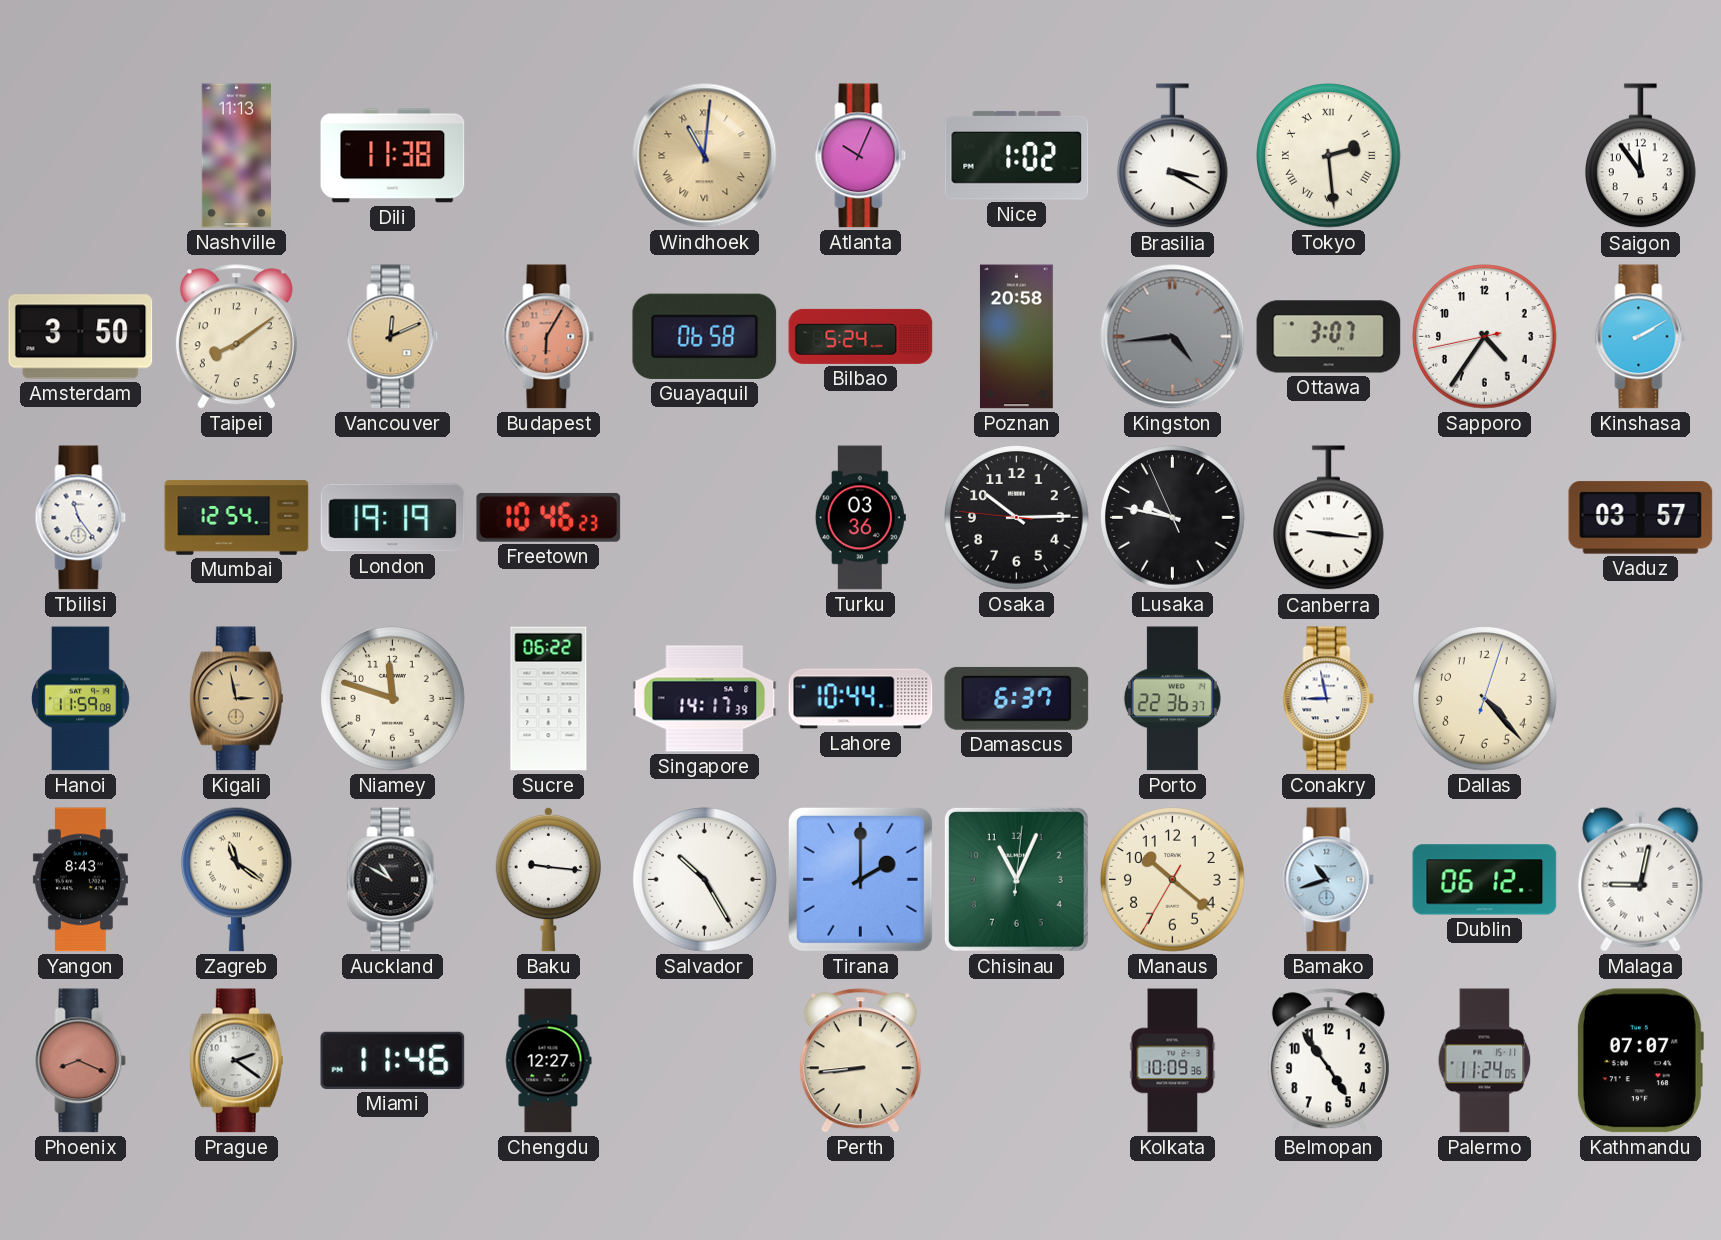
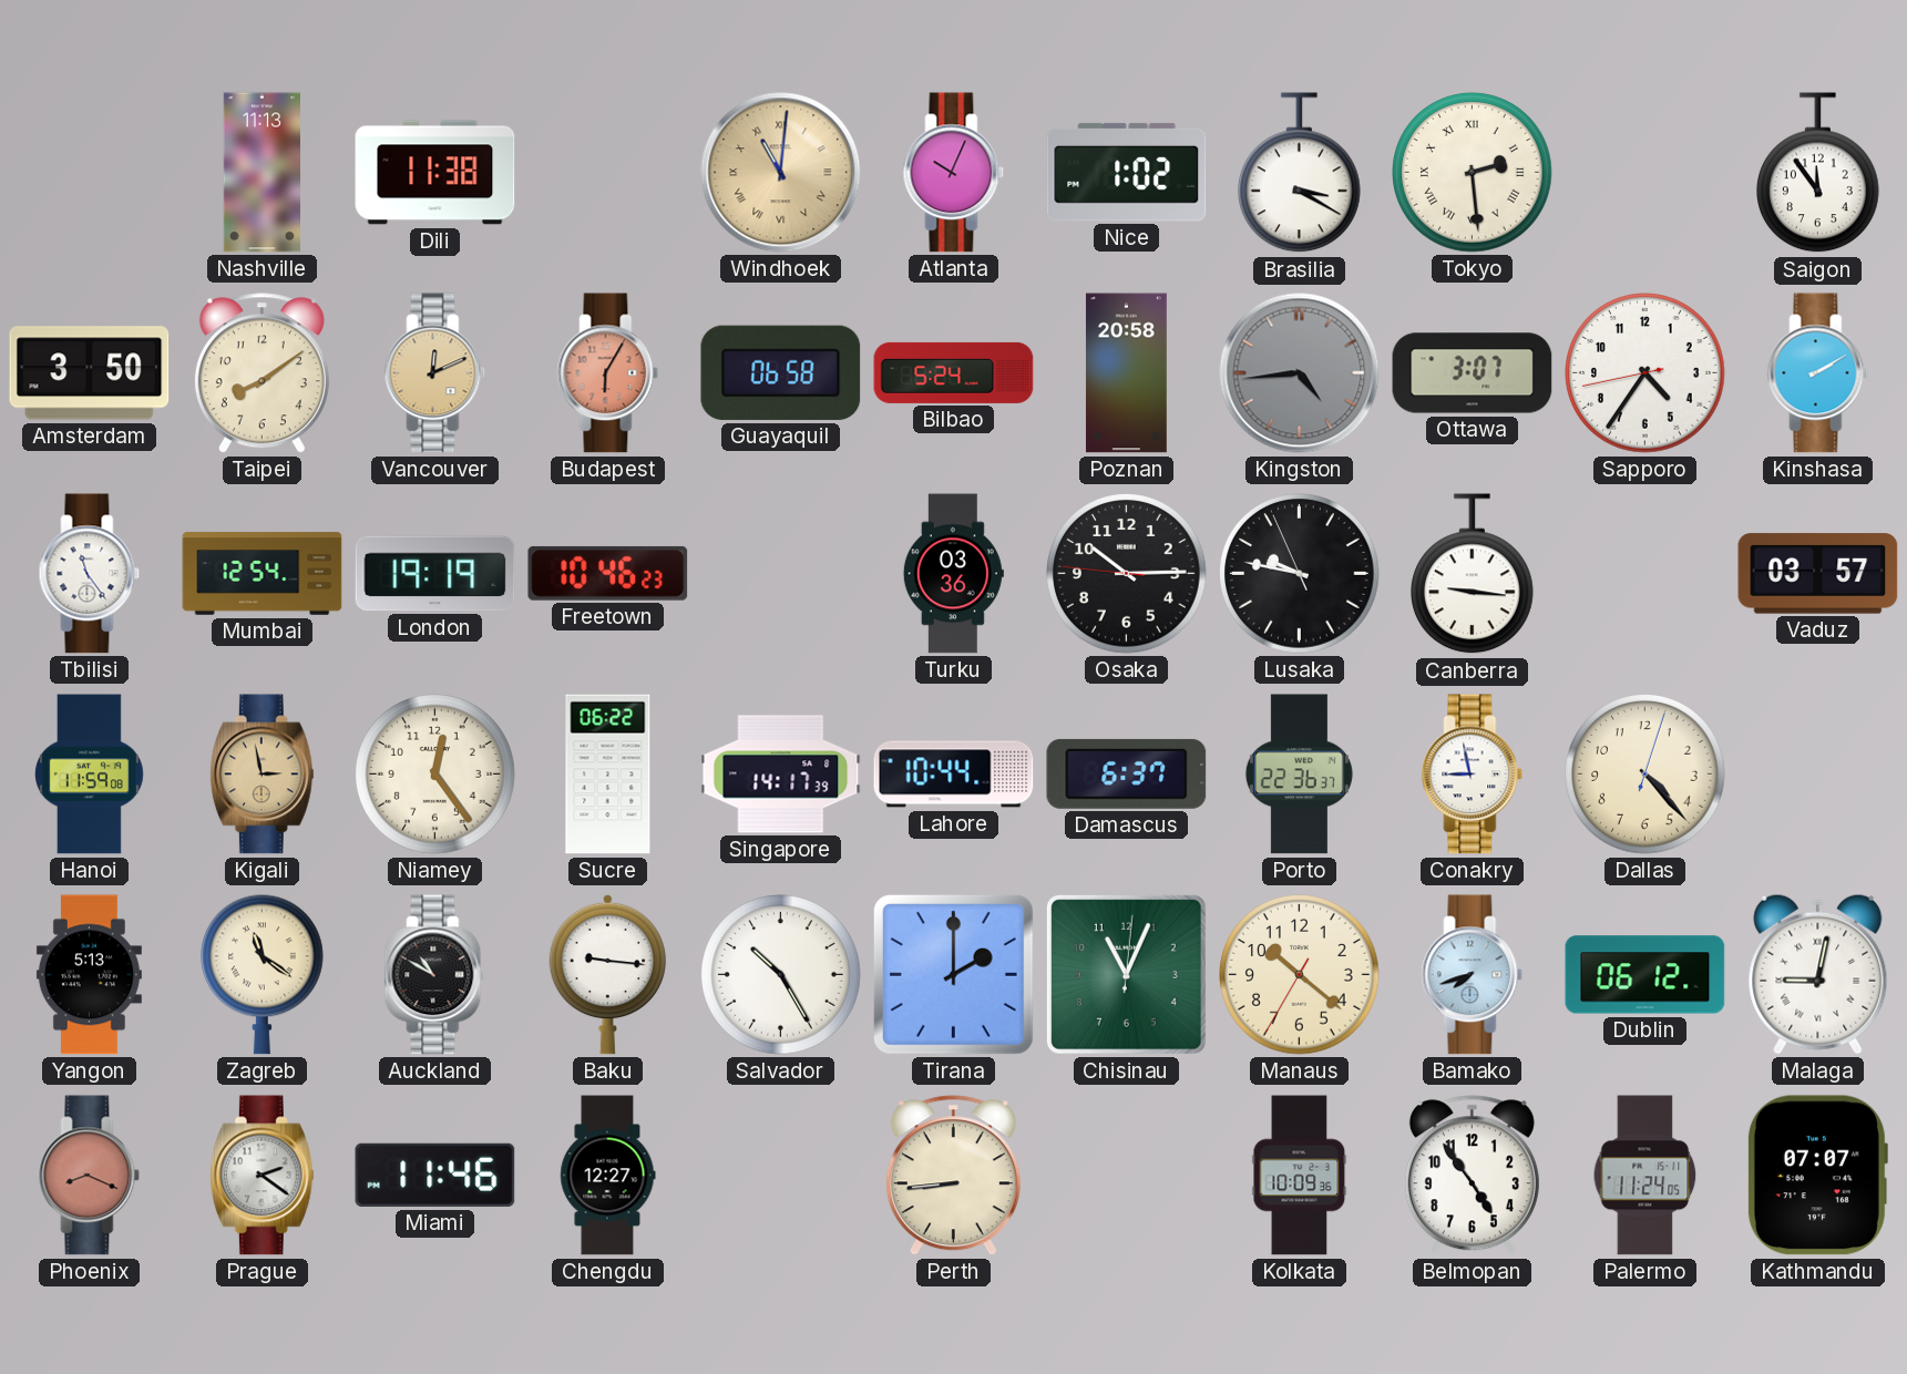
Niamey: 11:48 -> 12:24 (435, 775)
Yangon: 8:43 -> 5:13 (89, 975)
Bamako: 10:42 -> 7:42 (1473, 975)
